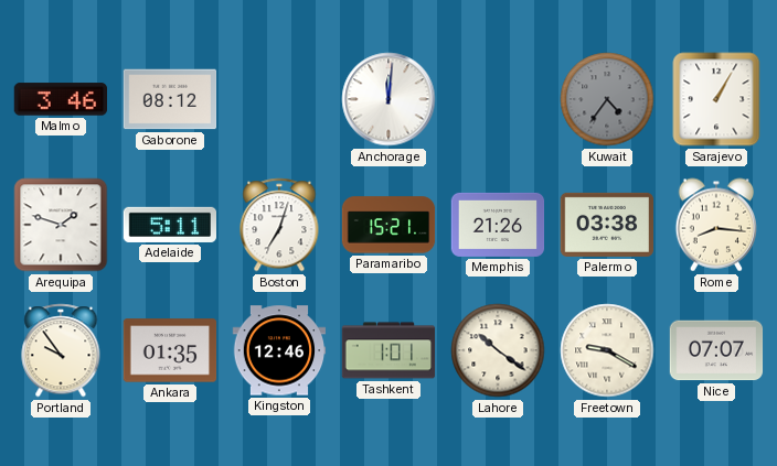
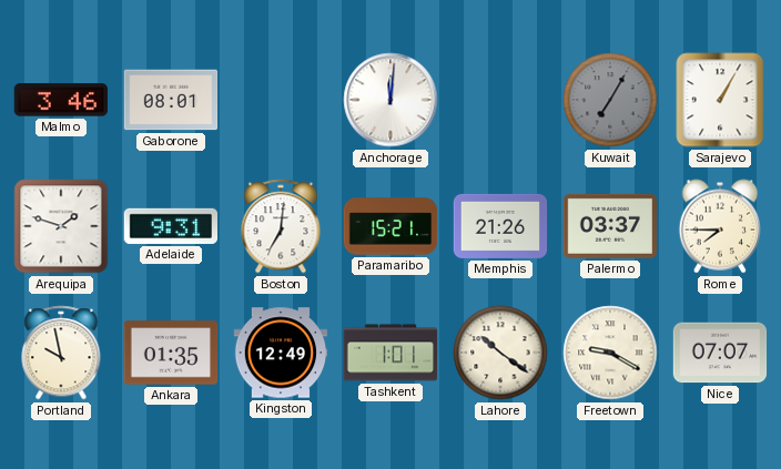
Gaborone: 08:12 -> 08:01 (171, 100)
Kuwait: 4:36 -> 7:05 (610, 100)
Adelaide: 5:11 -> 9:31 (170, 226)
Boston: 7:03 -> 7:01 (281, 226)
Palermo: 03:38 -> 03:37 (610, 226)
Rome: 8:16 -> 7:45 (719, 226)
Portland: 9:54 -> 9:58 (61, 353)
Kingston: 12:46 -> 12:49 (281, 353)
